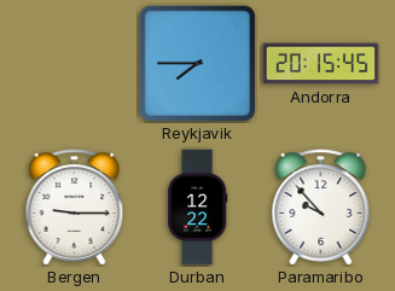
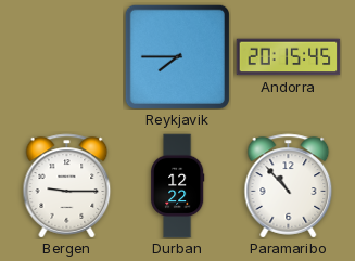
Paramaribo: 9:53 -> 10:53 (289, 186)
